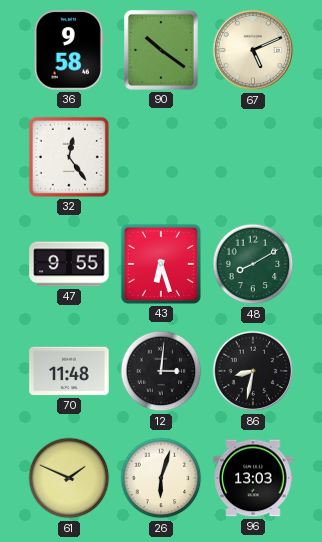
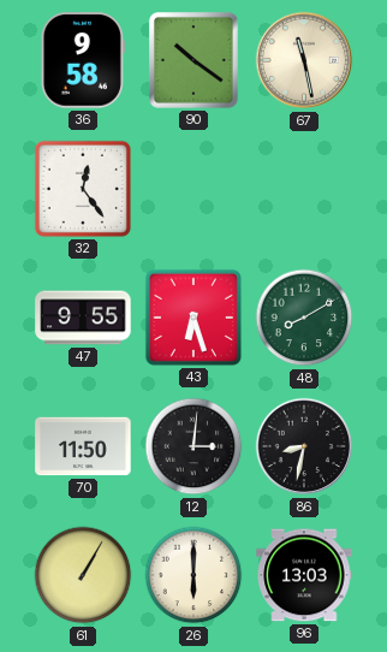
67: 5:11 -> 11:28 (304, 60)
70: 11:48 -> 11:50 (83, 446)
61: 1:49 -> 1:05 (83, 575)
26: 6:03 -> 6:00 (194, 575)
